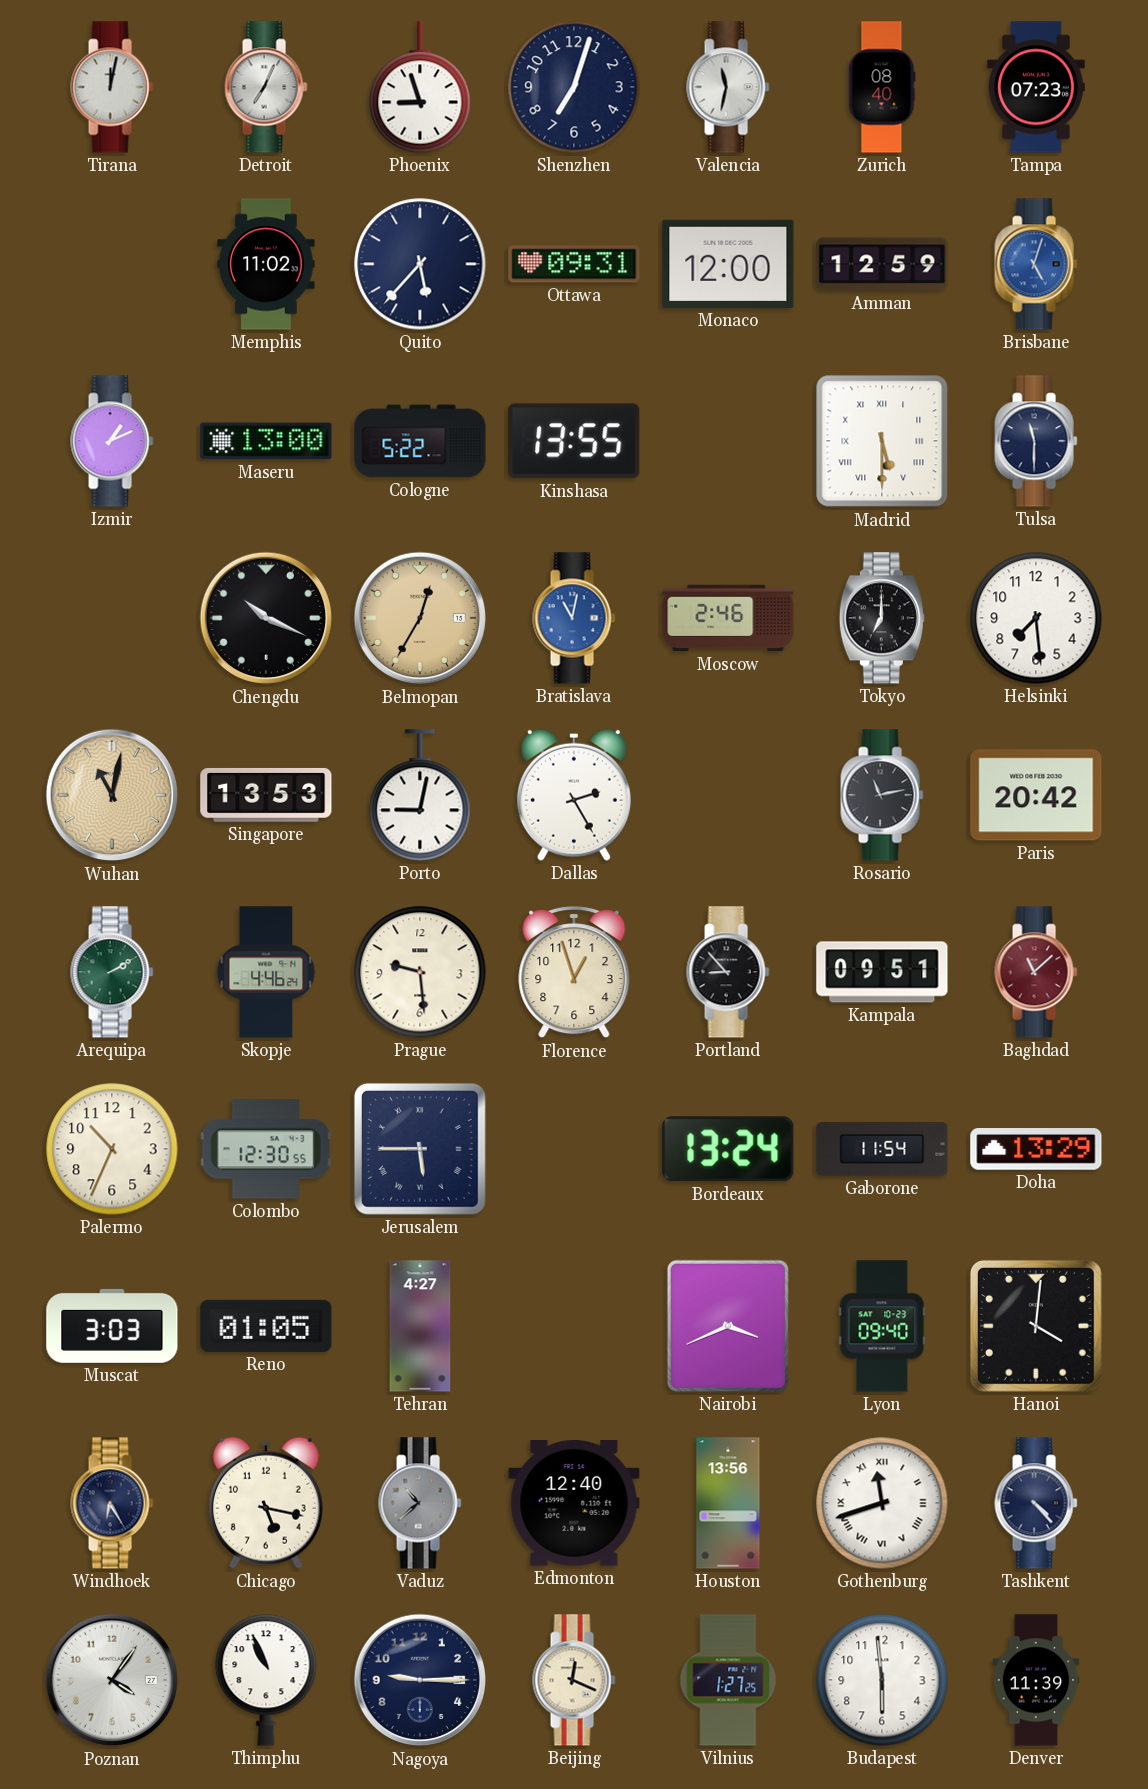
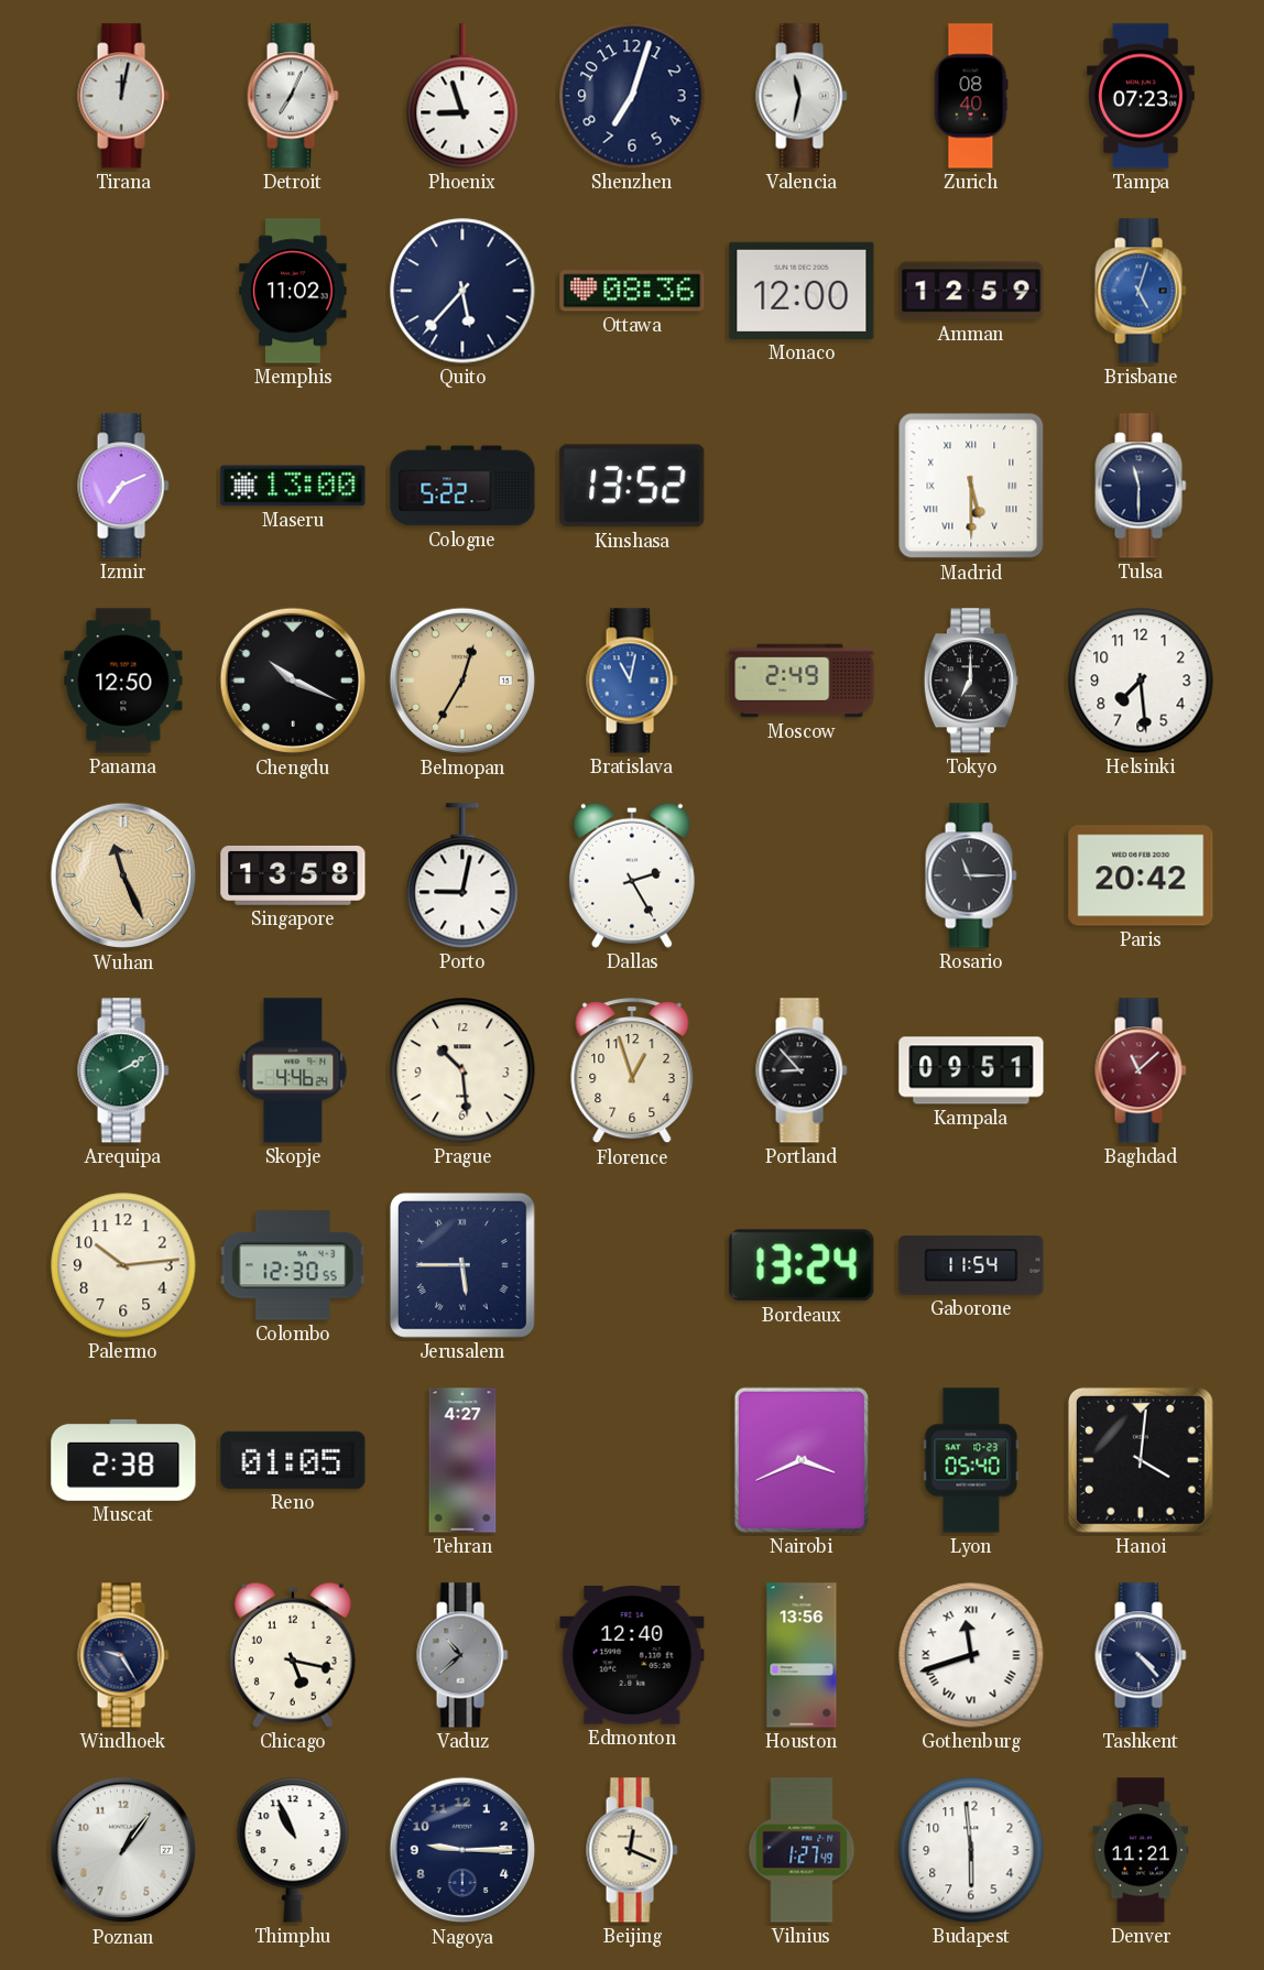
Ottawa: 09:31 -> 08:36 (632, 291)
Izmir: 1:11 -> 7:11 (123, 486)
Kinshasa: 13:55 -> 13:52 (632, 486)
Panama: none -> 12:50 (123, 681)
Moscow: 2:46 -> 2:49 (802, 681)
Wuhan: 11:02 -> 11:26 (123, 875)
Singapore: 13:53 -> 13:58 (293, 875)
Rosario: 11:13 -> 11:15 (971, 875)
Prague: 9:29 -> 10:29 (462, 1070)
Palermo: 10:34 -> 10:14 (123, 1265)
Doha: 13:29 -> none (1036, 1149)
Muscat: 3:03 -> 2:38 (123, 1460)
Lyon: 09:40 -> 05:40 (971, 1460)
Windhoek: 6:25 -> 9:25 (123, 1655)
Poznan: 4:06 -> 1:06 (123, 1850)
Vilnius: 1:27:25 -> 1:27:49 (802, 1850)
Denver: 11:39 -> 11:21 (1141, 1850)
